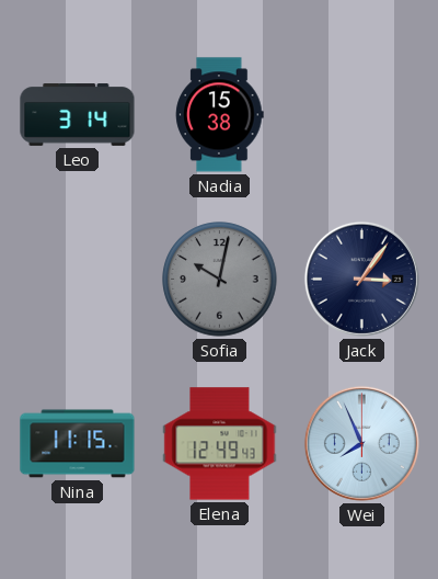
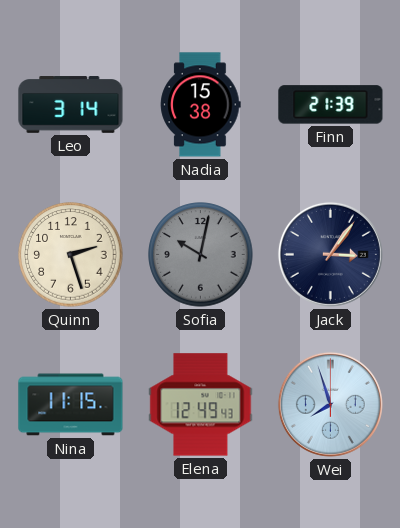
Finn: none -> 21:39 (331, 105)
Quinn: none -> 2:27 (71, 255)
Wei: 7:56 -> 7:57 (330, 404)
